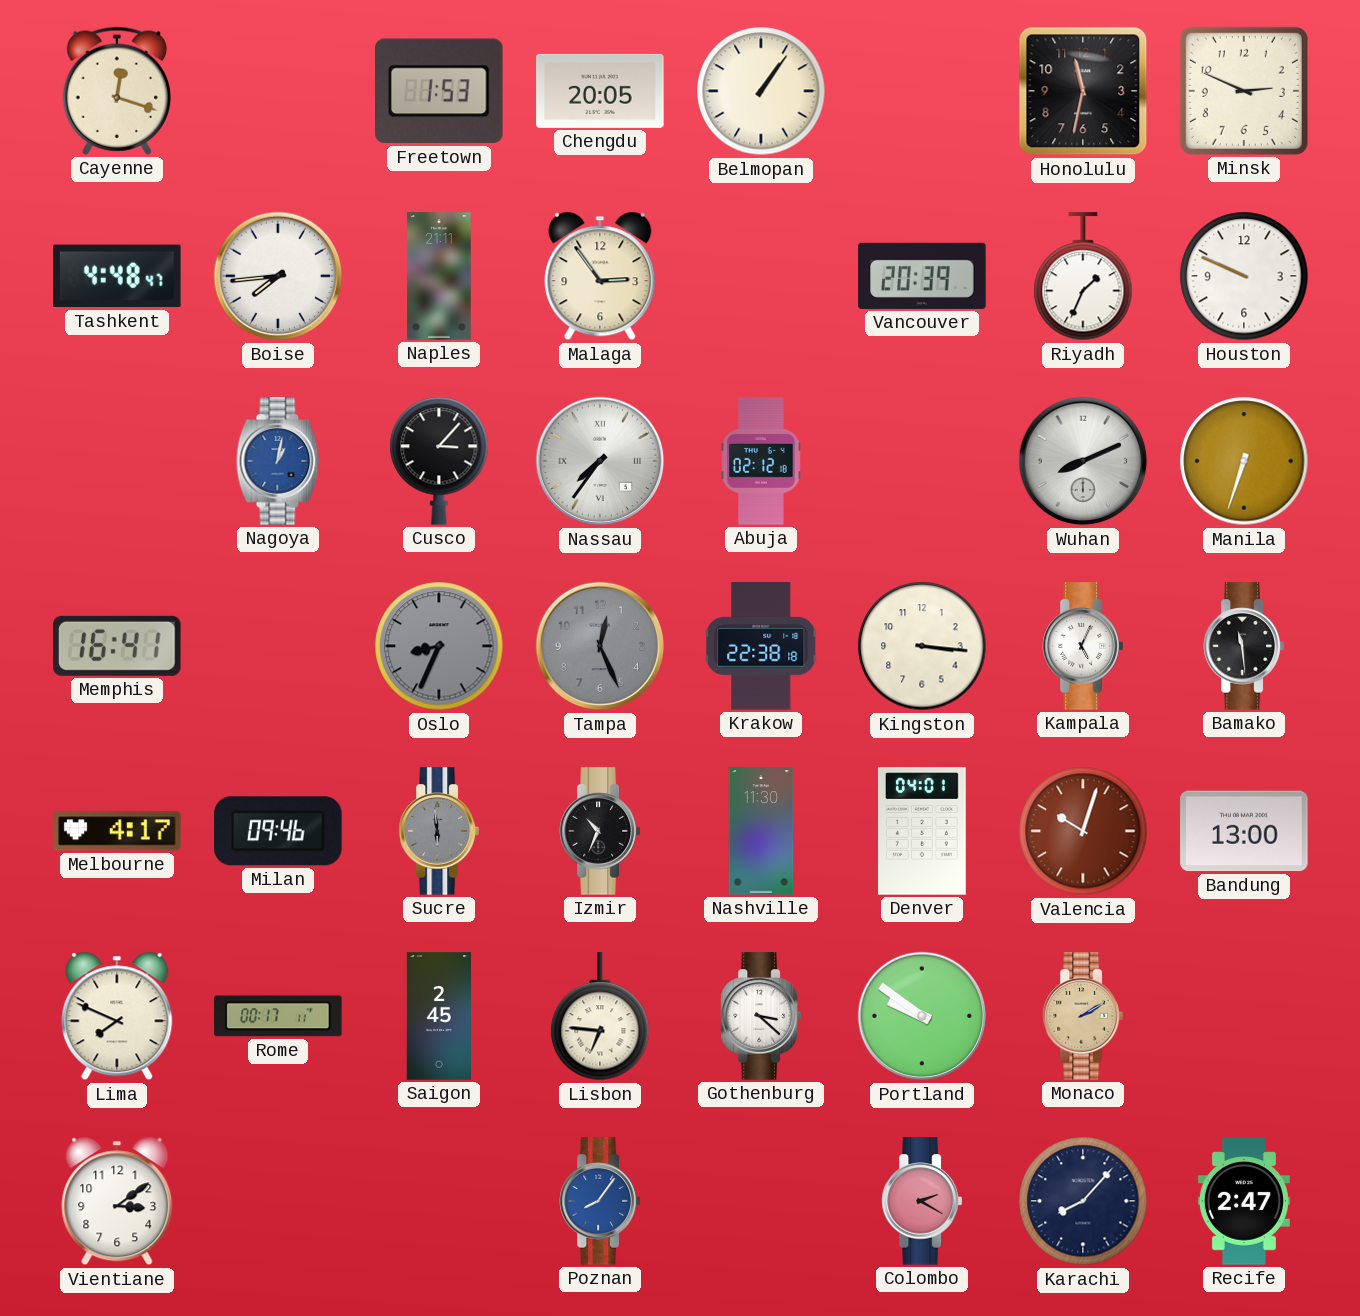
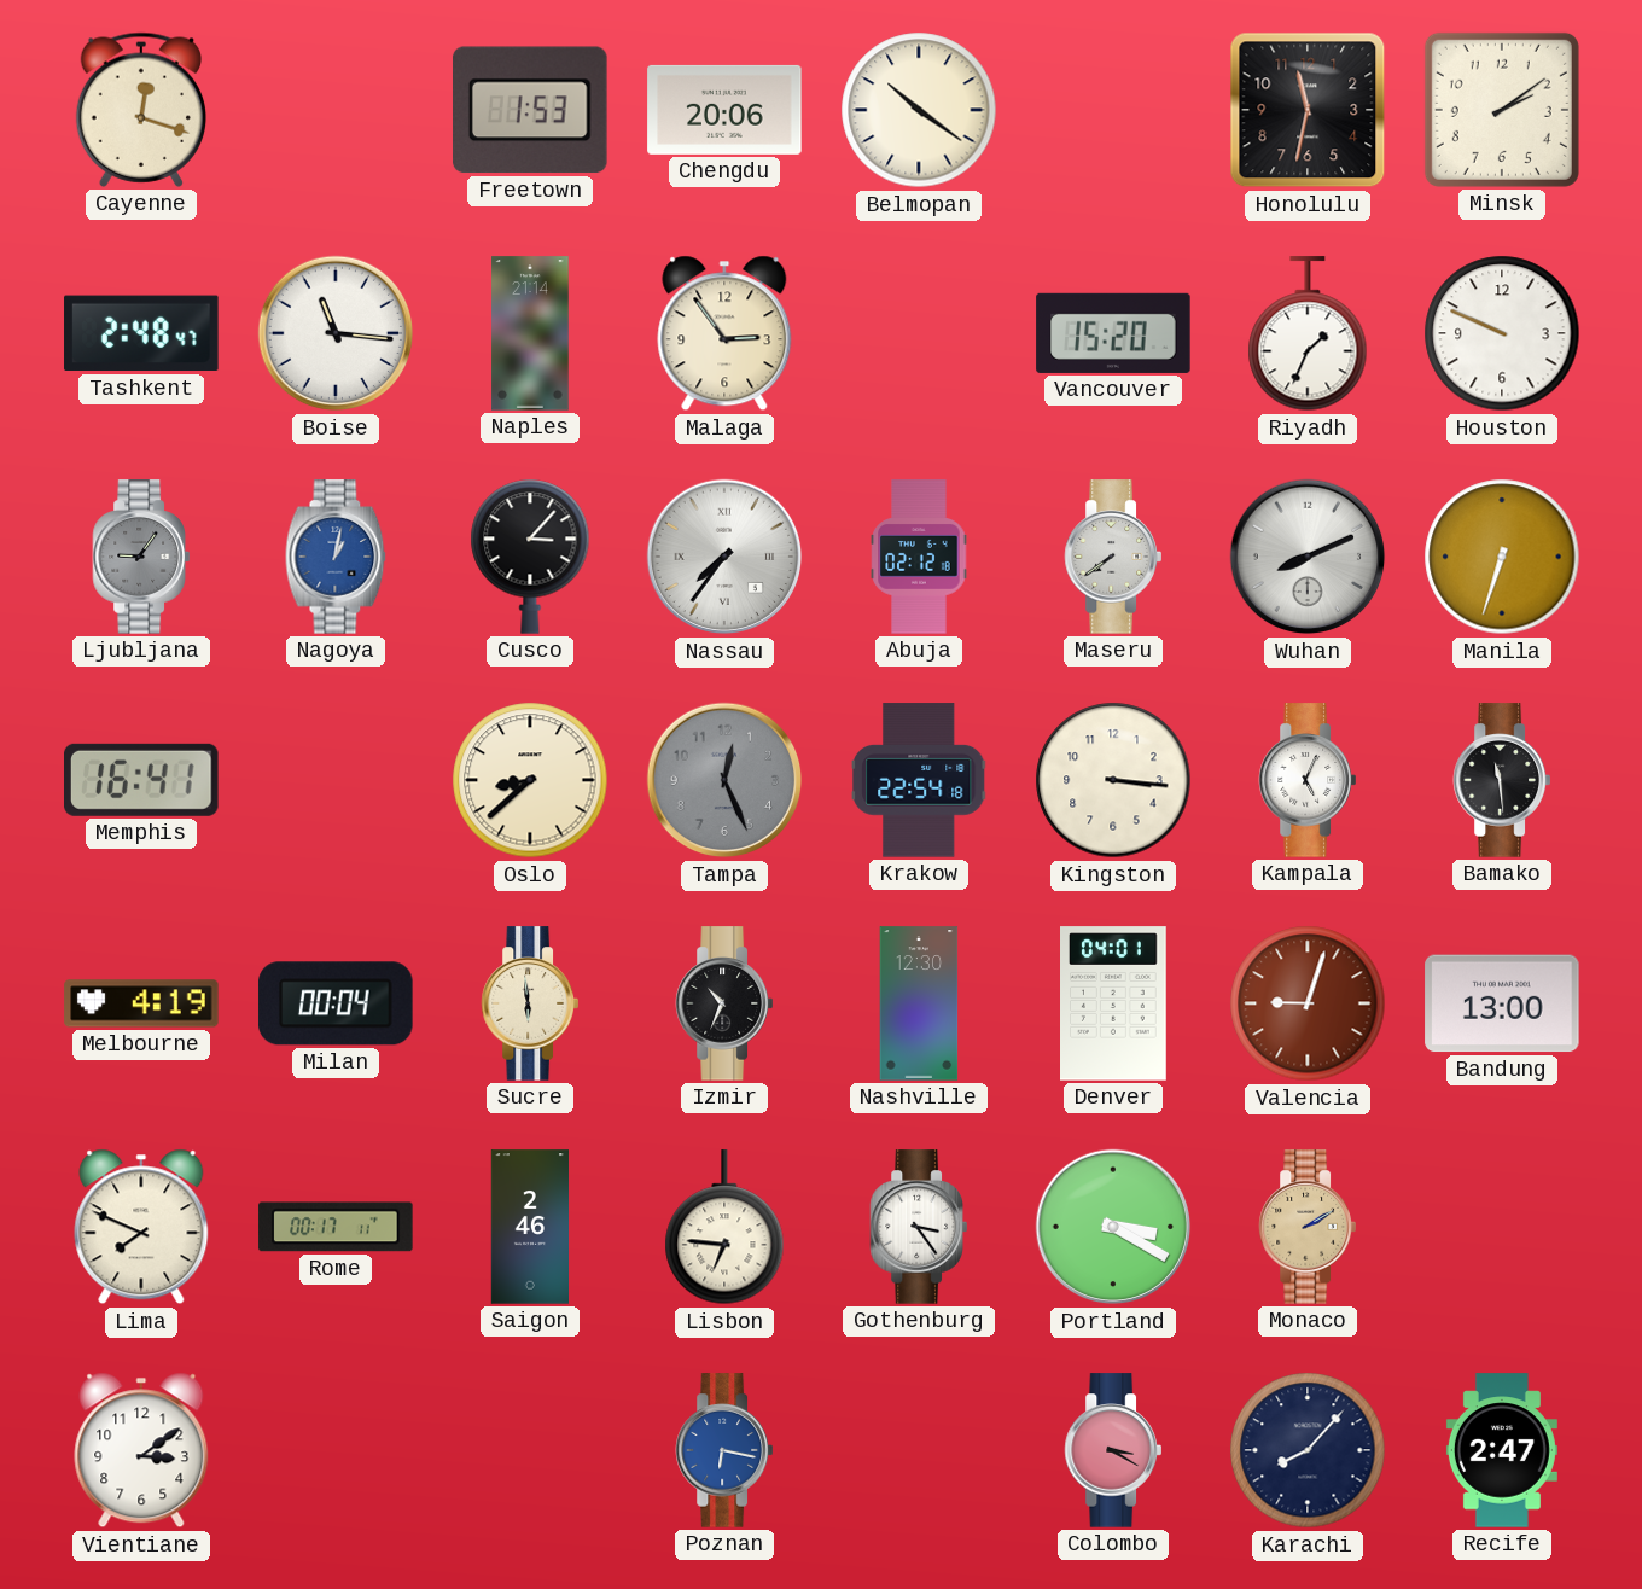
Chengdu: 20:05 -> 20:06 (724, 110)
Belmopan: 1:06 -> 10:21 (919, 110)
Minsk: 2:49 -> 2:09 (1502, 110)
Tashkent: 4:48 -> 2:48 (141, 333)
Boise: 7:44 -> 11:16 (336, 333)
Naples: 21:11 -> 21:14 (530, 333)
Vancouver: 20:39 -> 15:20 (1113, 333)
Ljubljana: none -> 9:06 (140, 557)
Maseru: none -> 7:39 (1112, 557)
Oslo: 8:34 -> 8:38 (530, 780)
Oslo dial: grey -> cream (530, 780)
Krakow: 22:38 -> 22:54 (919, 780)
Melbourne: 4:17 -> 4:19 (141, 1003)
Milan: 09:46 -> 00:04 (336, 1003)
Sucre dial: grey -> cream (529, 1003)
Nashville: 11:30 -> 12:30 (919, 1003)
Valencia: 10:03 -> 9:03 (1308, 1003)
Saigon: 2:45 -> 2:46 (529, 1227)
Gothenburg: 3:22 -> 3:24 (918, 1227)
Portland: 9:51 -> 3:20 (1113, 1227)
Poznan: 8:06 -> 6:17 (723, 1450)
Colombo: 2:20 -> 3:20 (1112, 1450)
